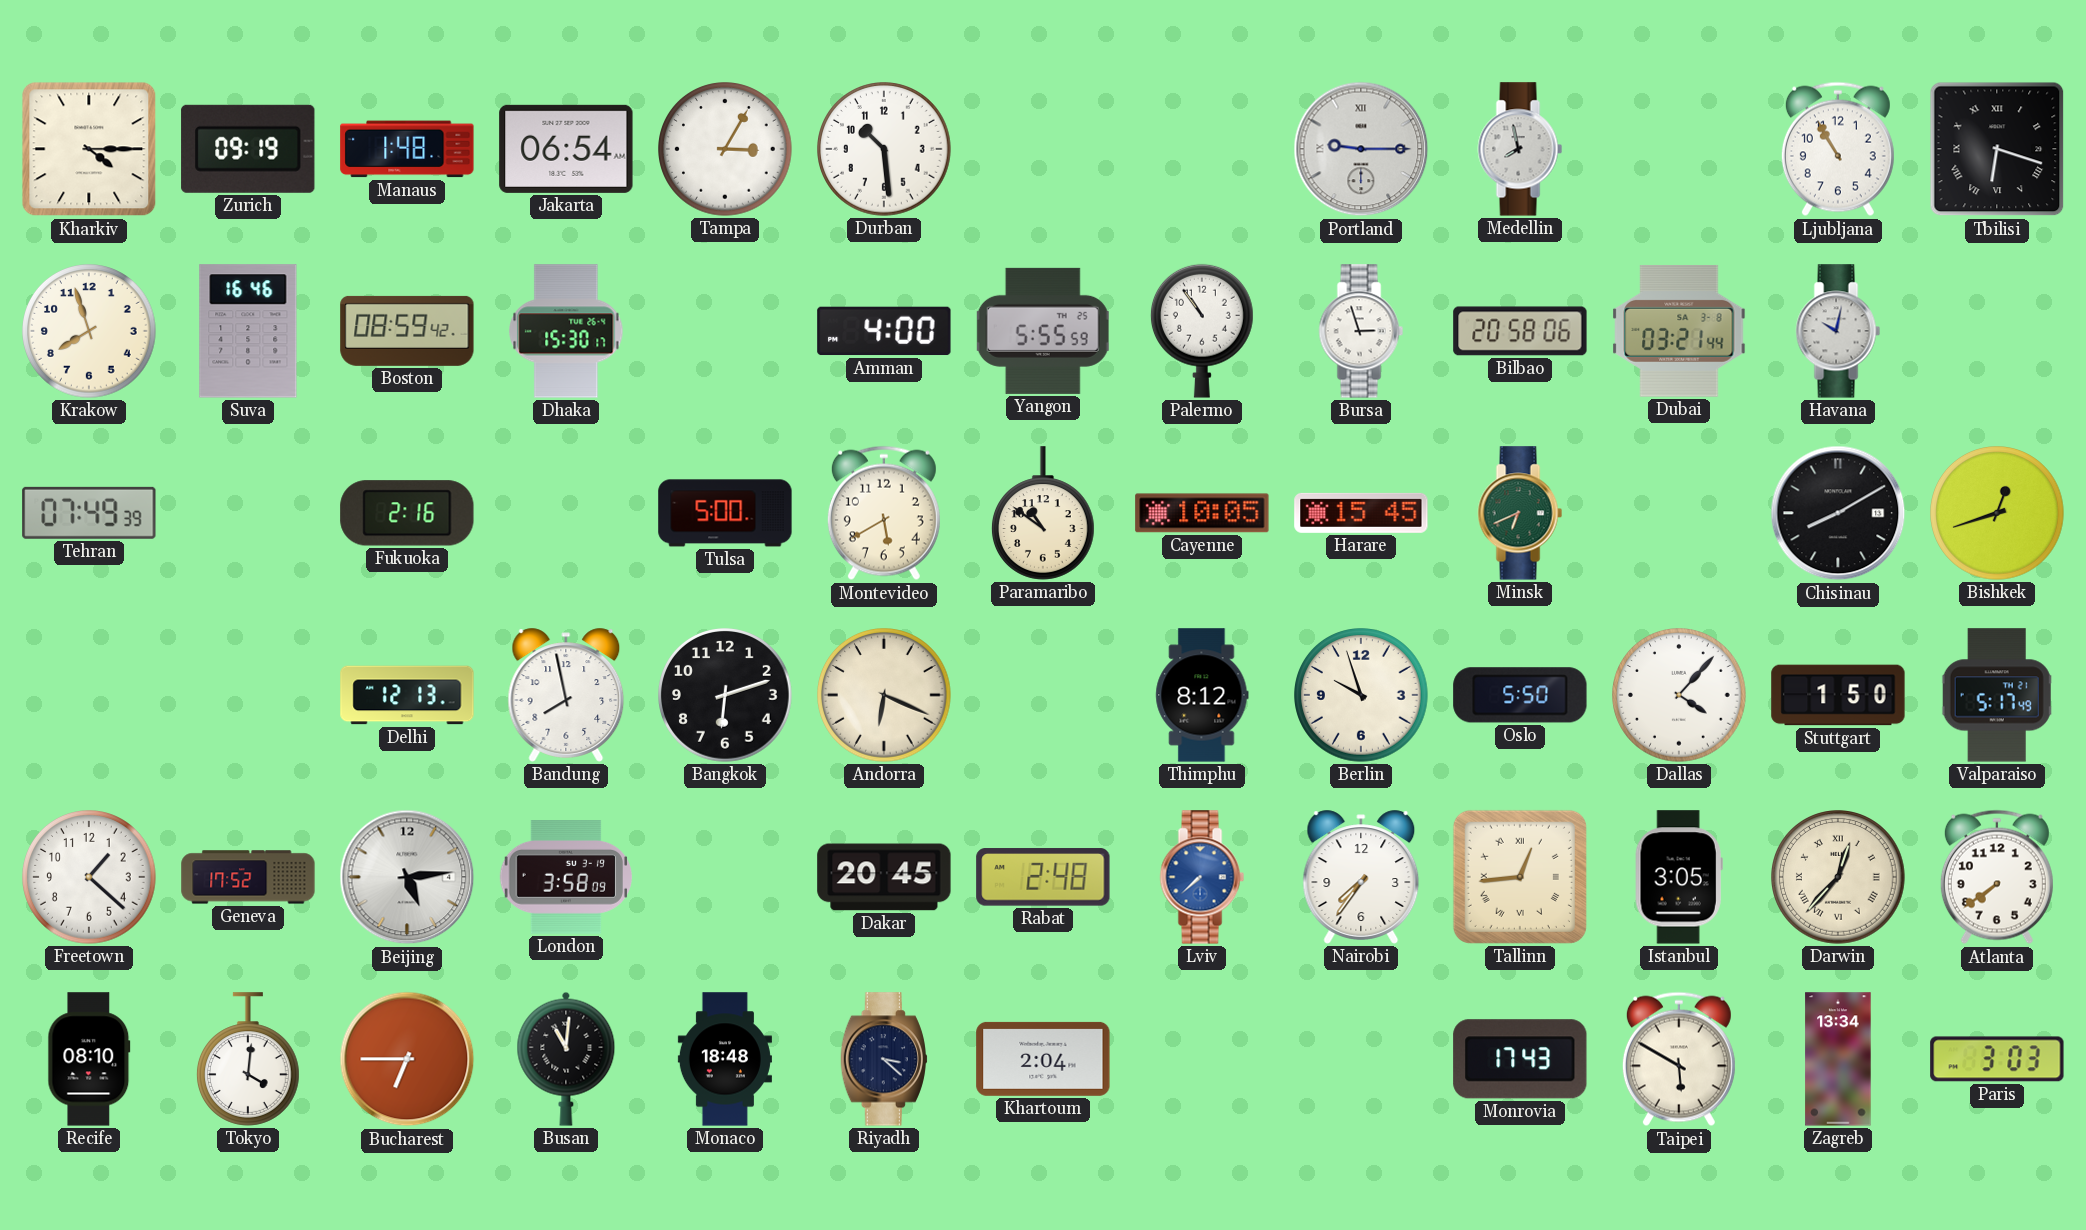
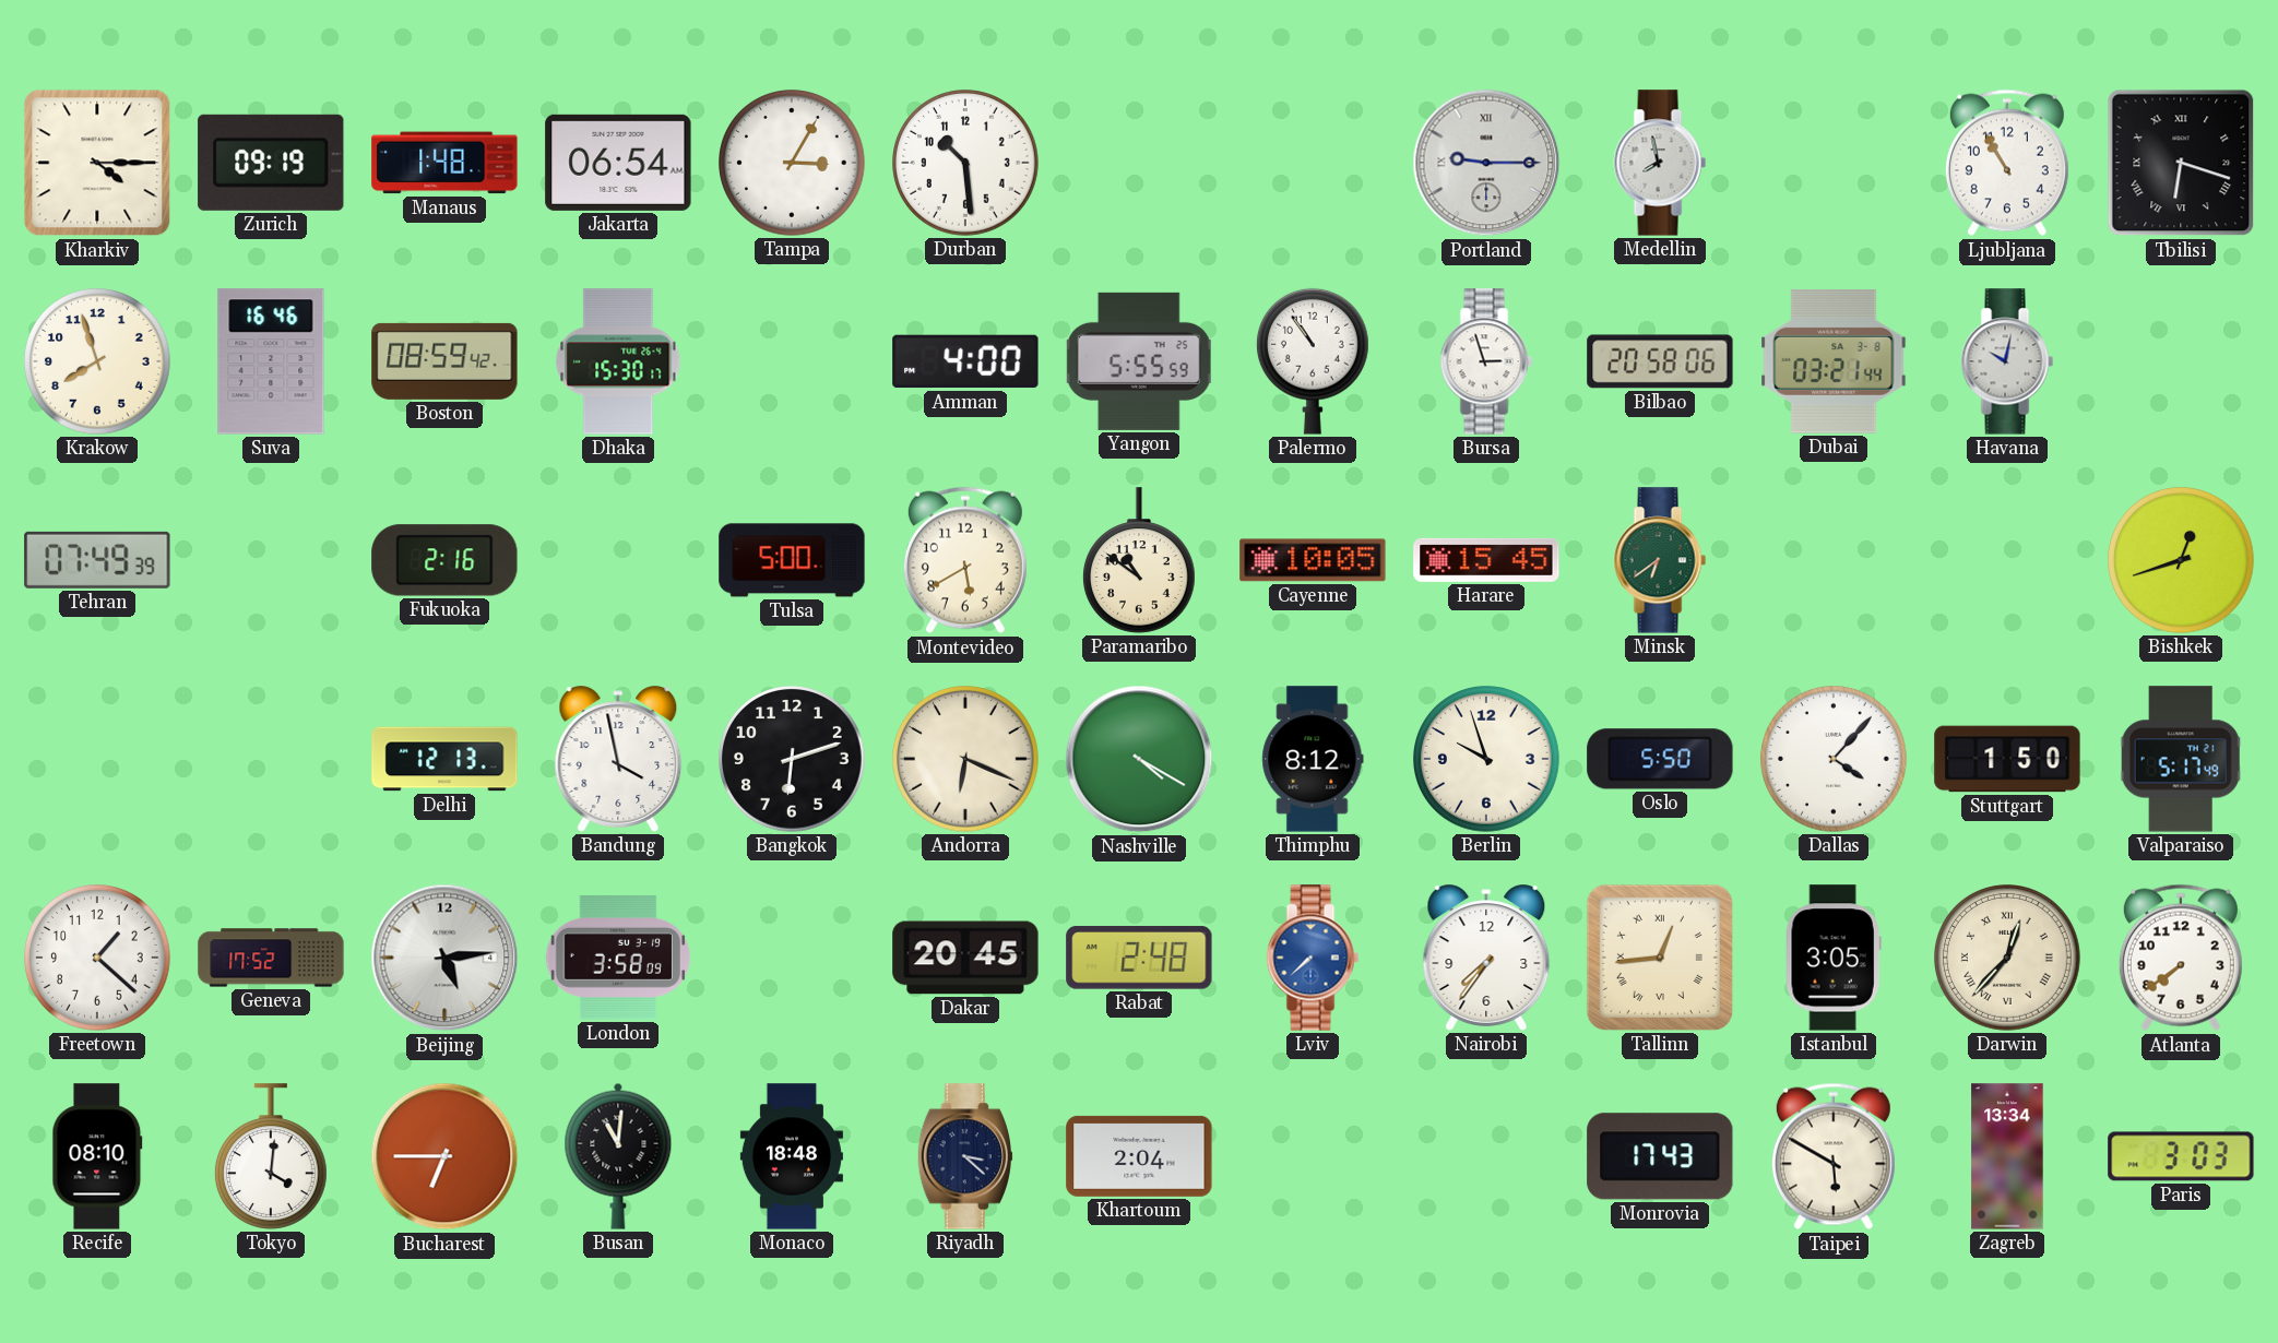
Minsk: 6:41 -> 6:39 (1660, 560)
Chisinau: 8:10 -> none (1838, 513)
Bandung: 7:58 -> 3:58 (618, 759)
Nashville: none -> 4:20 (1139, 759)
